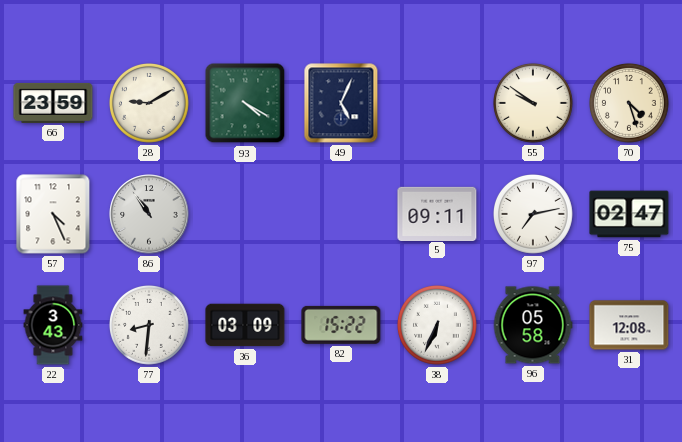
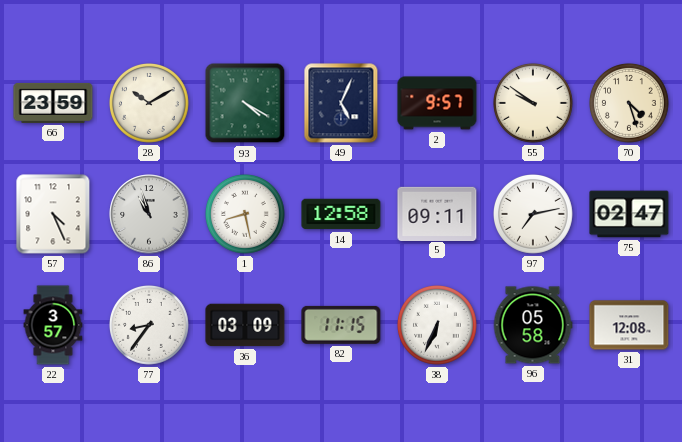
28: 9:10 -> 10:10 (150, 104)
2: none -> 9:57 (437, 103)
86: 10:54 -> 10:57 (149, 214)
1: none -> 8:28 (246, 215)
14: none -> 12:58 (341, 214)
22: 3:43 -> 3:57 (53, 325)
77: 8:31 -> 8:36 (150, 326)
82: 15:22 -> 11:15 (341, 325)
